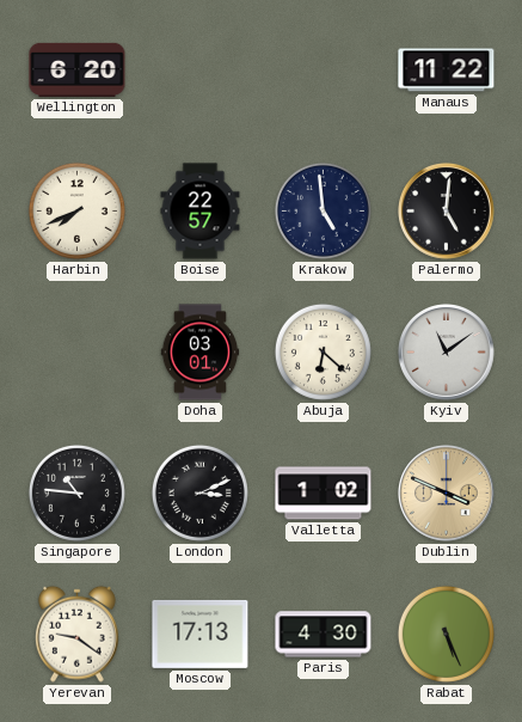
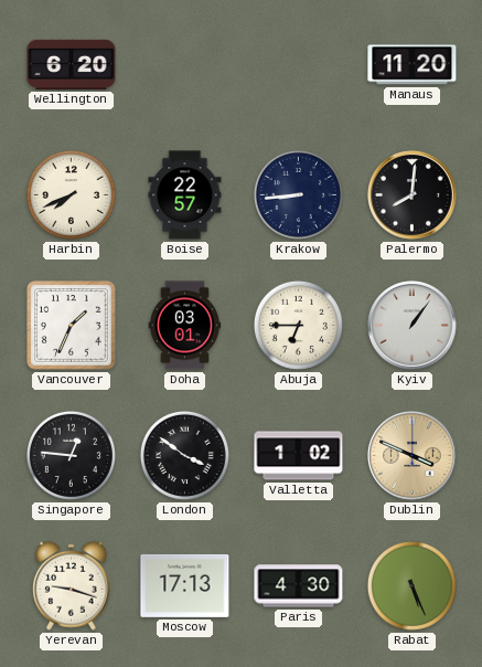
Manaus: 11:22 -> 11:20 (413, 65)
Krakow: 4:59 -> 8:44 (298, 194)
Palermo: 5:01 -> 8:01 (413, 195)
Vancouver: none -> 1:34 (72, 326)
Abuja: 6:22 -> 6:45 (298, 325)
Kyiv: 11:09 -> 1:06 (413, 326)
Singapore: 10:46 -> 12:46 (71, 455)
London: 3:11 -> 3:51 (184, 455)
Yerevan: 9:21 -> 9:18 (71, 585)
